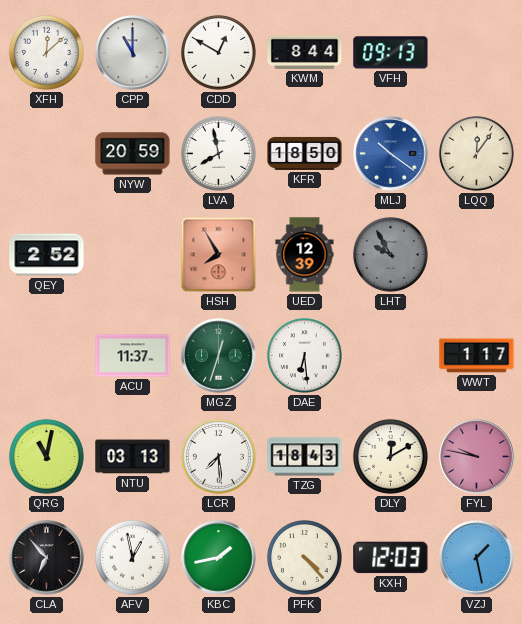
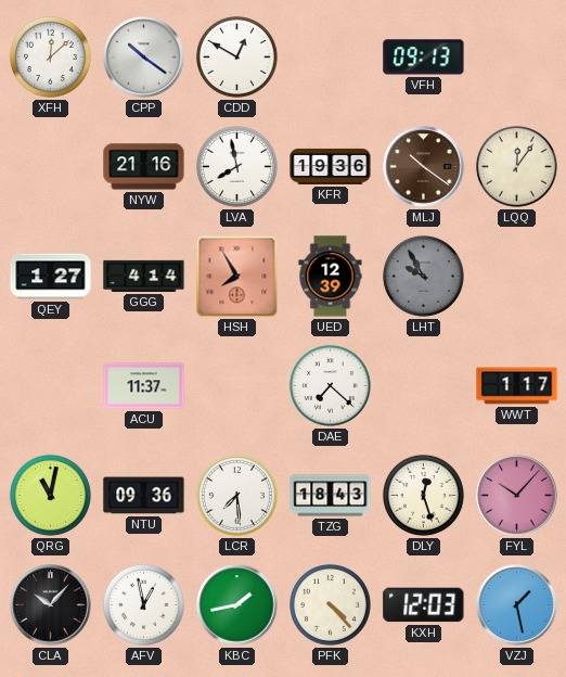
CPP: 11:00 -> 10:21 (144, 58)
KWM: 8:44 -> none (305, 52)
NYW: 20:59 -> 21:16 (144, 167)
KFR: 18:50 -> 19:36 (331, 166)
MLJ dial: blue -> brown (424, 167)
QEY: 2:52 -> 1:27 (51, 277)
GGG: none -> 4:14 (144, 276)
MGZ: 12:33 -> none (219, 356)
DAE: 6:29 -> 7:22 (330, 385)
NTU: 03:13 -> 09:36 (144, 496)
DLY: 12:10 -> 12:27 (423, 495)
FYL: 9:47 -> 10:07 (517, 496)
CLA: 6:53 -> 10:07 (51, 605)
